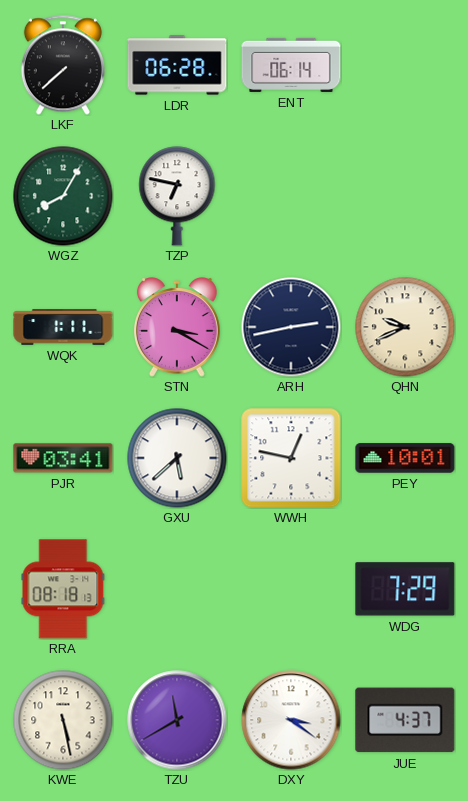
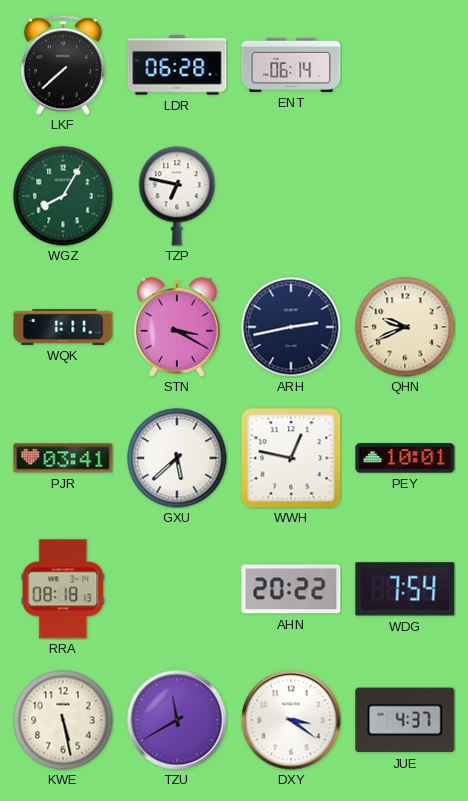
AHN: none -> 20:22 (291, 589)
WDG: 7:29 -> 7:54 (405, 589)
